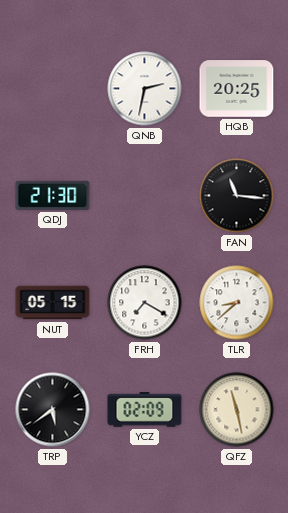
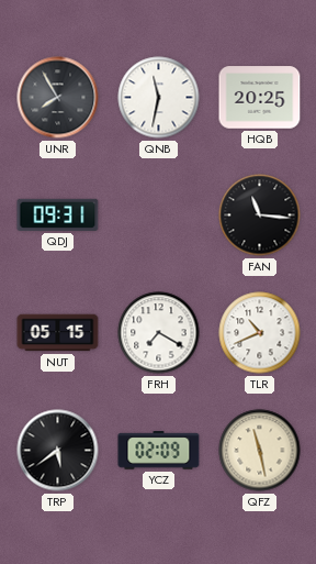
UNR: none -> 7:55 (58, 98)
QNB: 2:32 -> 11:32 (159, 98)
QDJ: 21:30 -> 09:31 (58, 214)
TLR: 8:38 -> 10:41 (260, 333)
